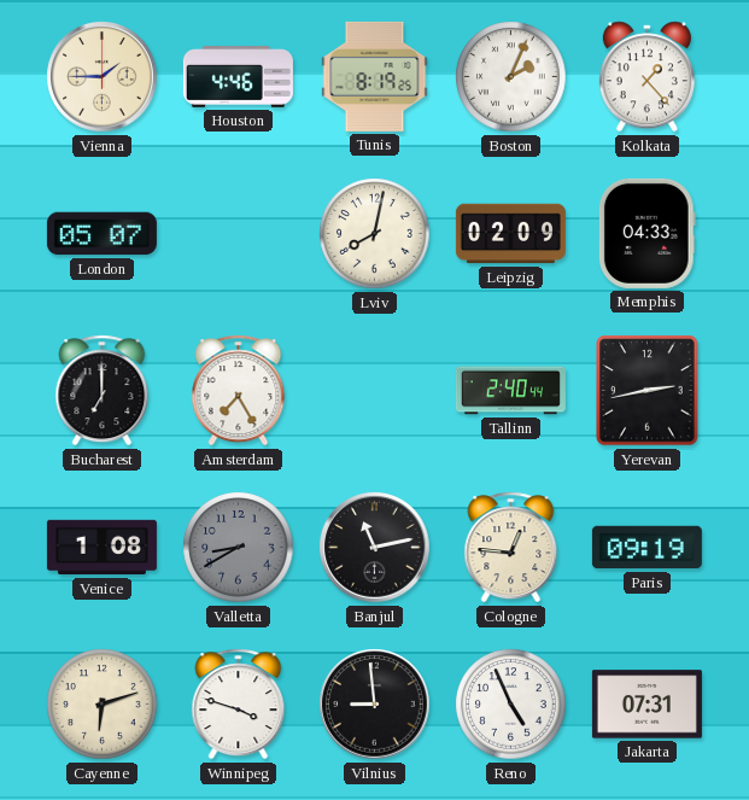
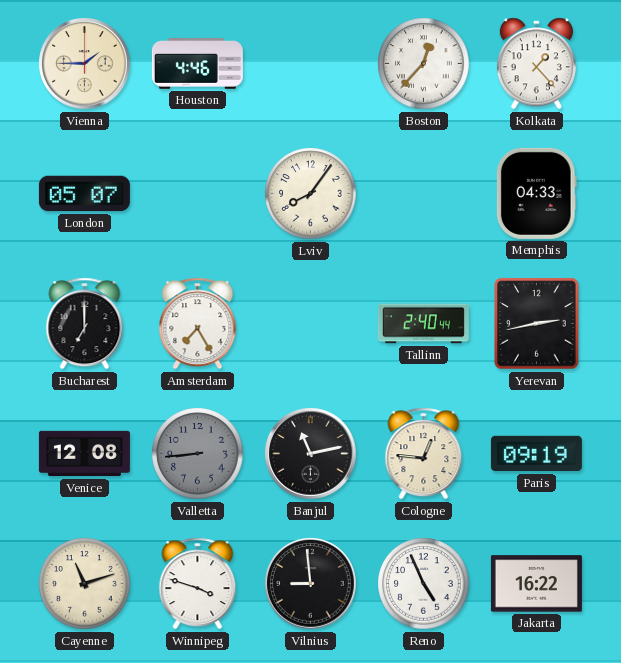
Tunis: 8:19 -> none (375, 76)
Boston: 2:04 -> 12:37 (424, 64)
Lviv: 8:02 -> 8:06 (311, 194)
Leipzig: 02:09 -> none (510, 234)
Venice: 1:08 -> 12:08 (84, 454)
Valletta: 8:40 -> 8:44 (198, 454)
Cayenne: 6:12 -> 11:12 (85, 584)
Jakarta: 07:31 -> 16:22 (536, 584)
